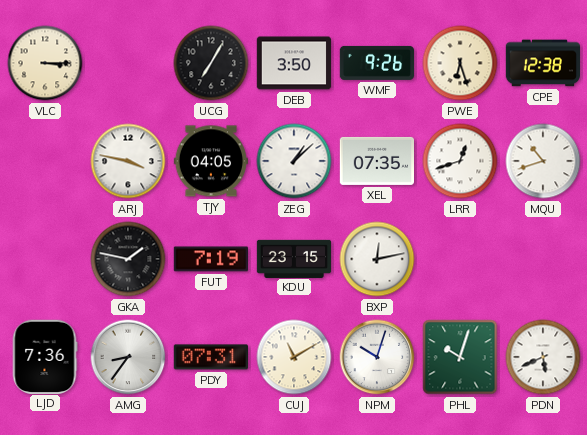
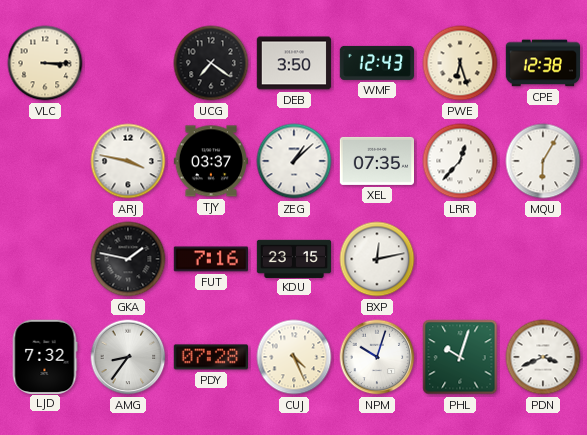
UCG: 7:05 -> 7:21 (211, 63)
WMF: 9:26 -> 12:43 (377, 63)
TJY: 04:05 -> 03:37 (210, 161)
LRR: 12:42 -> 12:37 (460, 161)
MQU: 10:42 -> 6:05 (543, 161)
FUT: 7:19 -> 7:16 (210, 259)
LJD: 7:36 -> 7:32 (45, 356)
PDY: 07:31 -> 07:28 (210, 357)
CUJ: 11:10 -> 4:26 (294, 357)
PDN: 5:41 -> 3:41 (543, 357)
